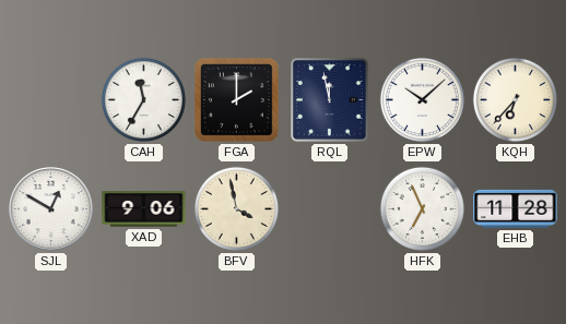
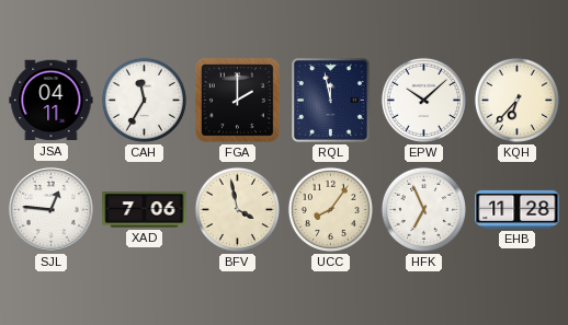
JSA: none -> 04:11 (52, 101)
SJL: 12:50 -> 12:46 (52, 210)
XAD: 9:06 -> 7:06 (145, 210)
UCC: none -> 8:06 (330, 209)
